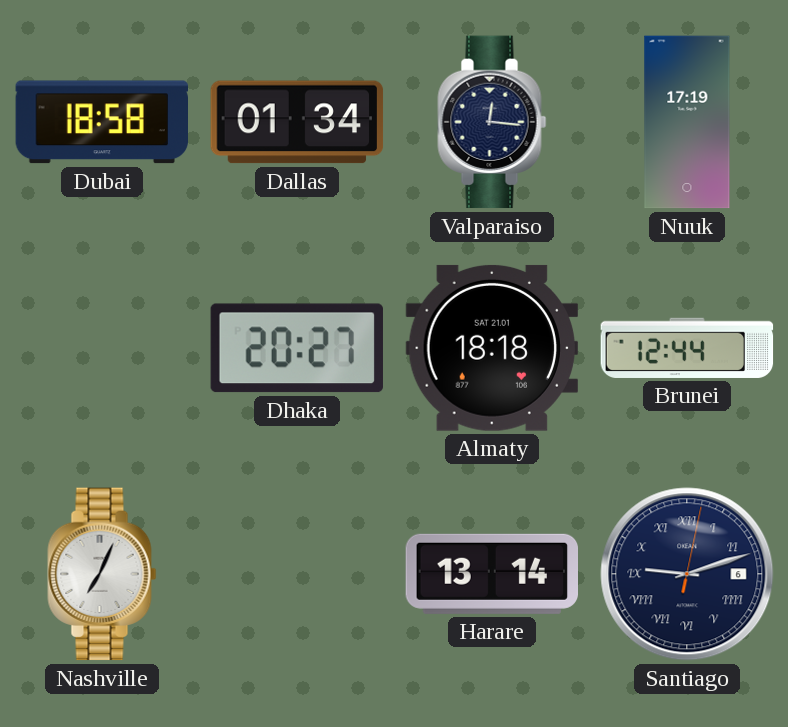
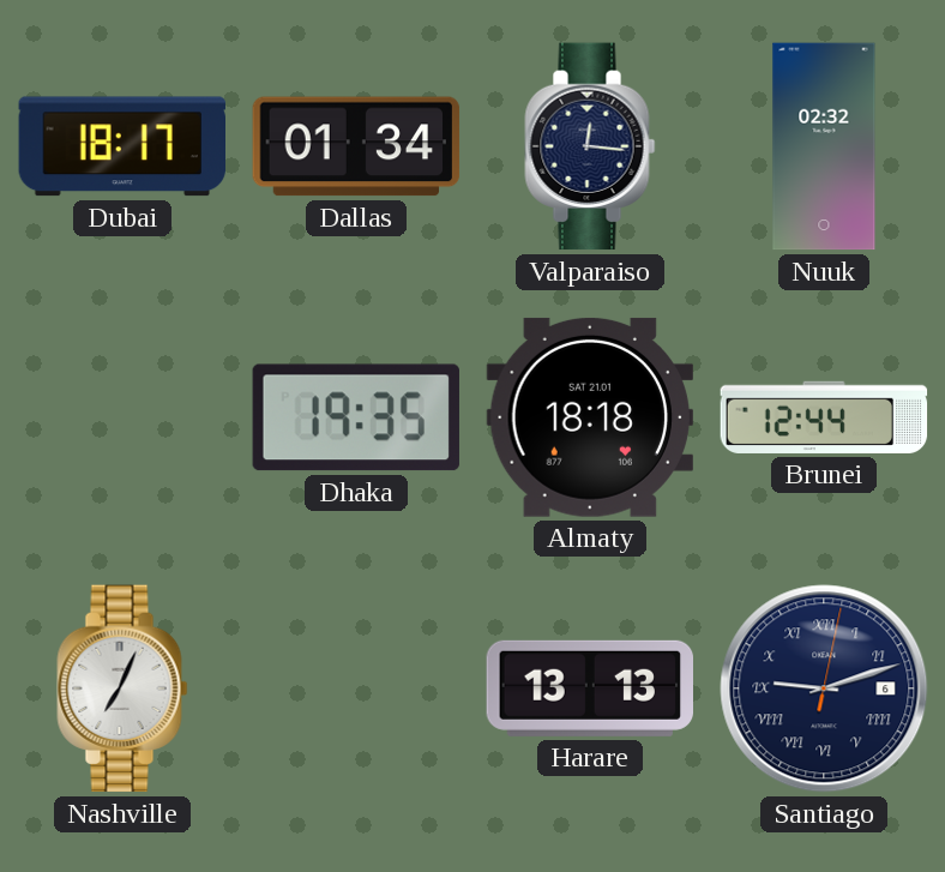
Dubai: 18:58 -> 18:17 (121, 146)
Nuuk: 17:19 -> 02:32 (824, 146)
Dhaka: 20:27 -> 19:35 (356, 417)
Harare: 13:14 -> 13:13 (589, 688)
